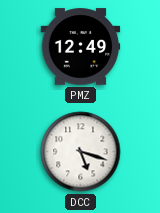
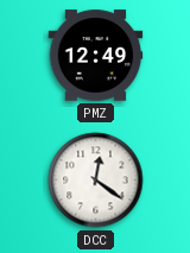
DCC: 5:18 -> 12:21 (96, 181)
